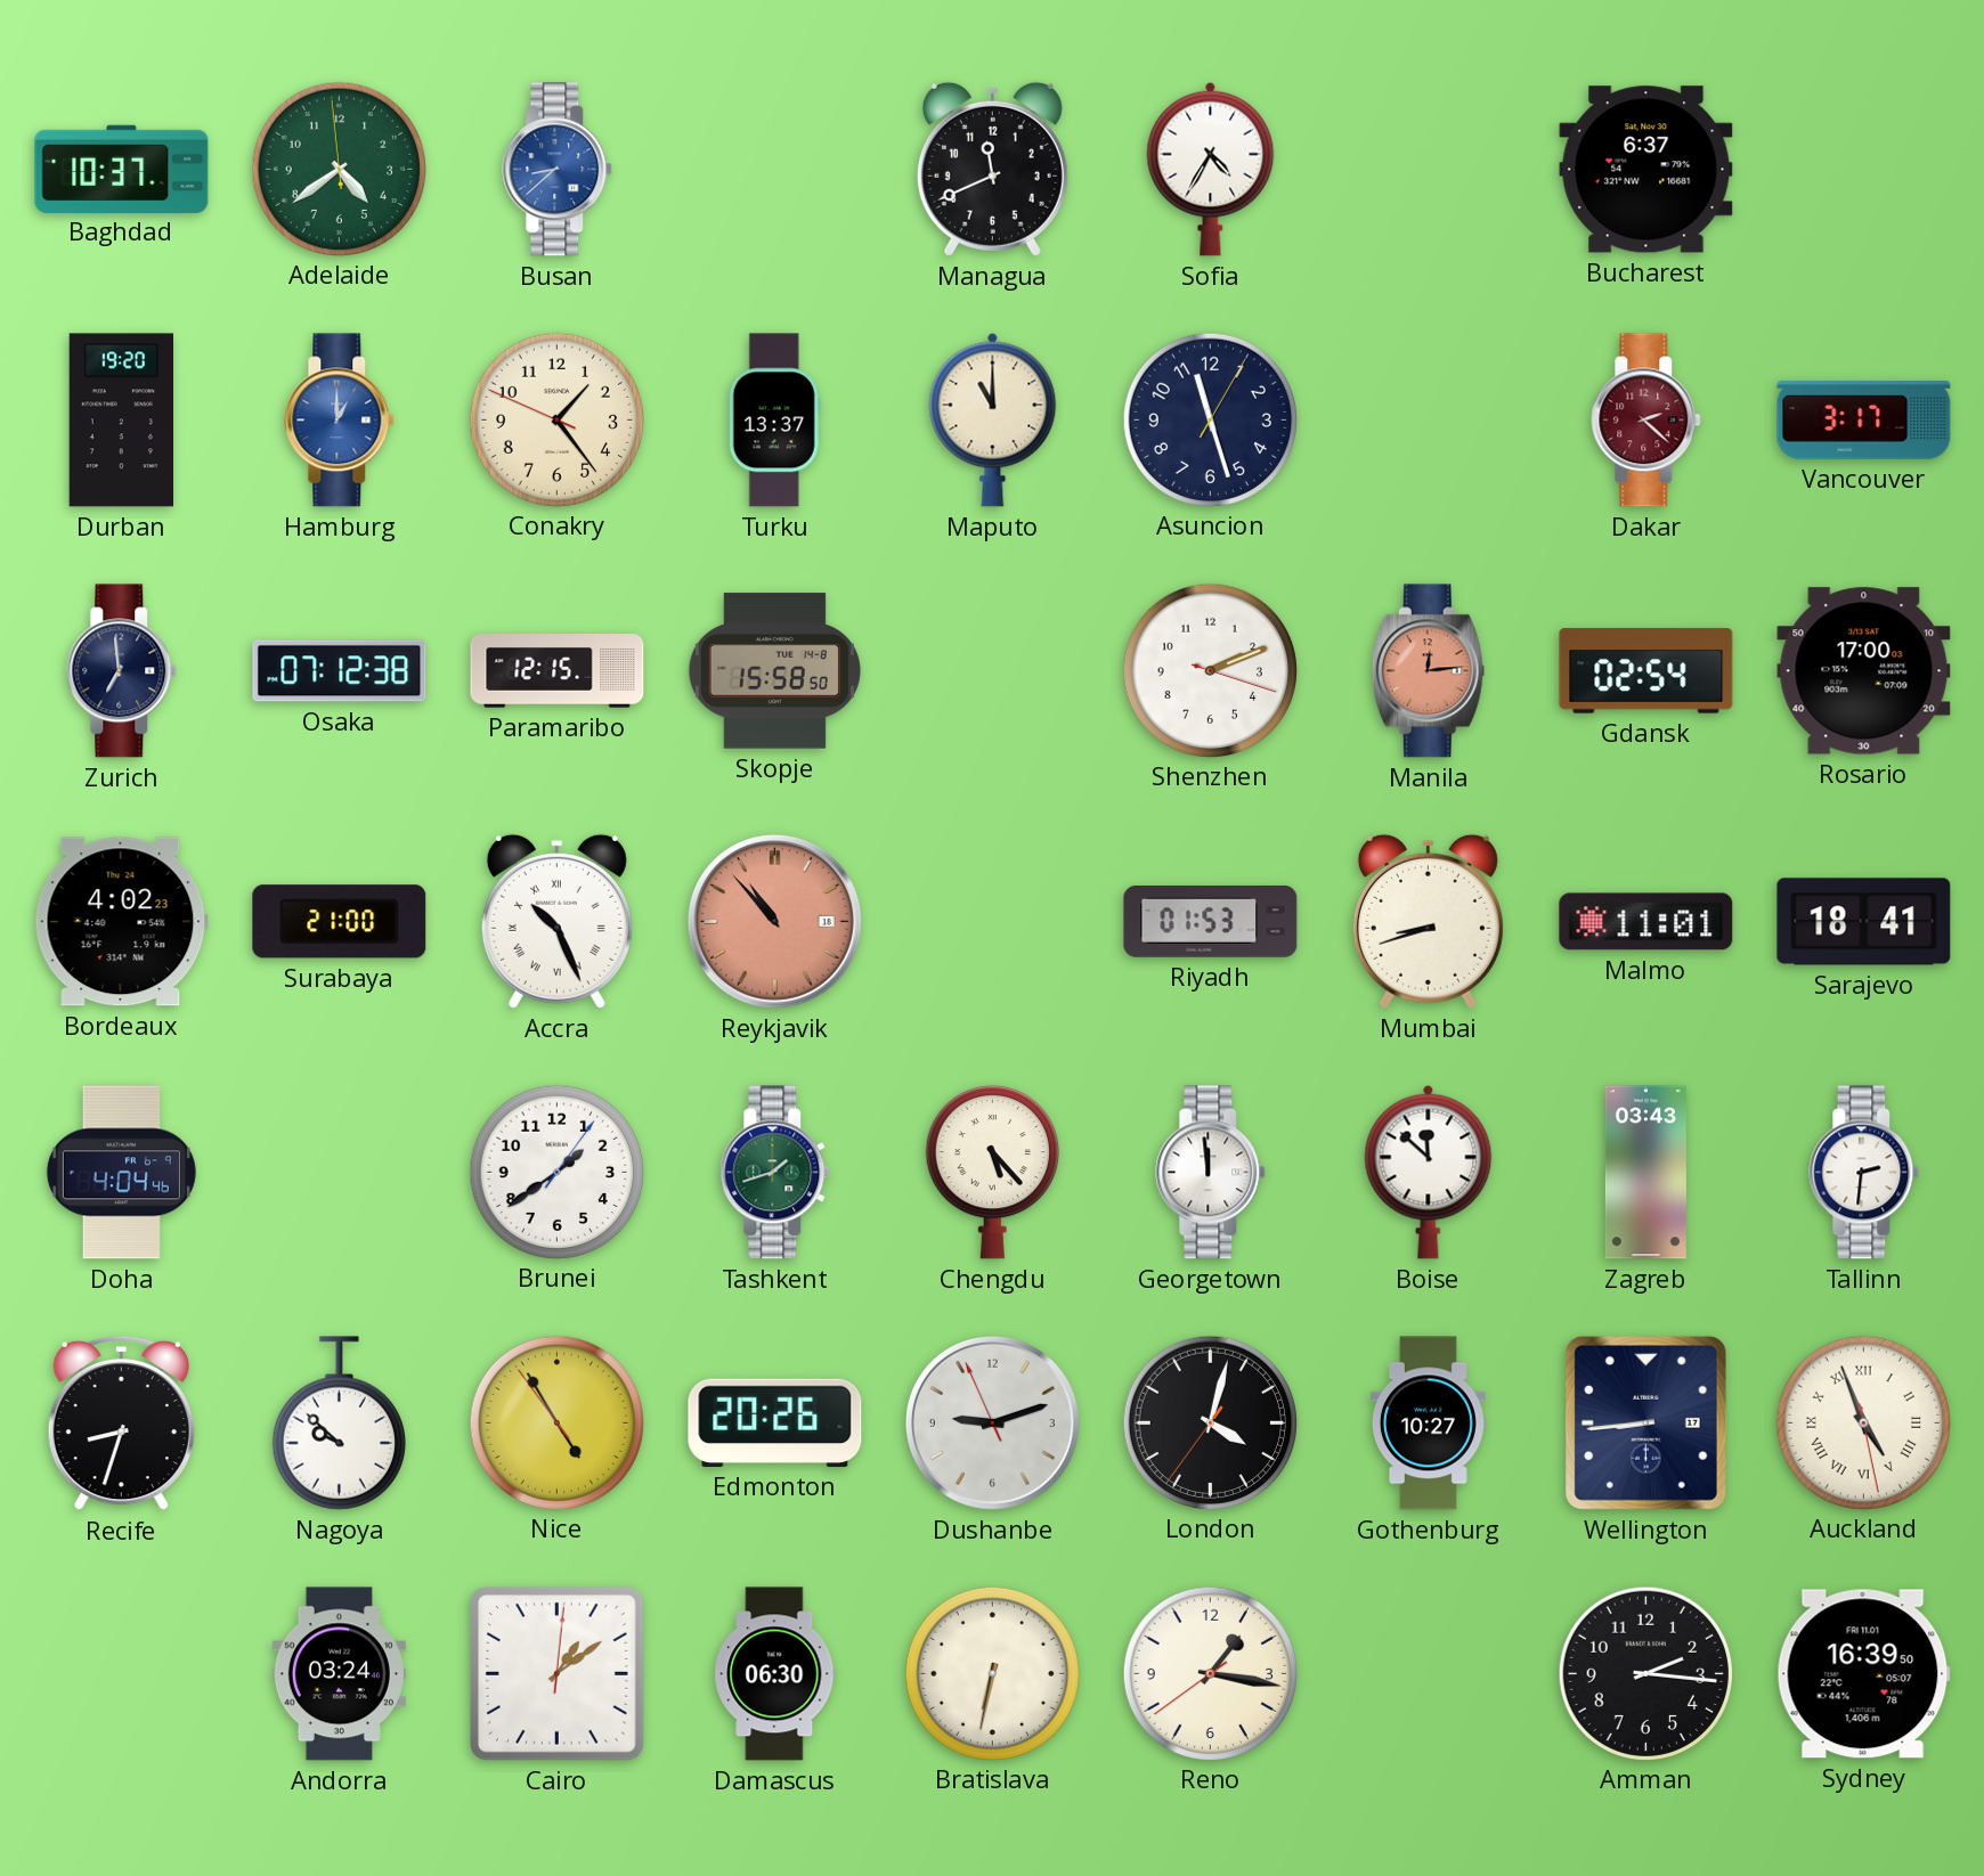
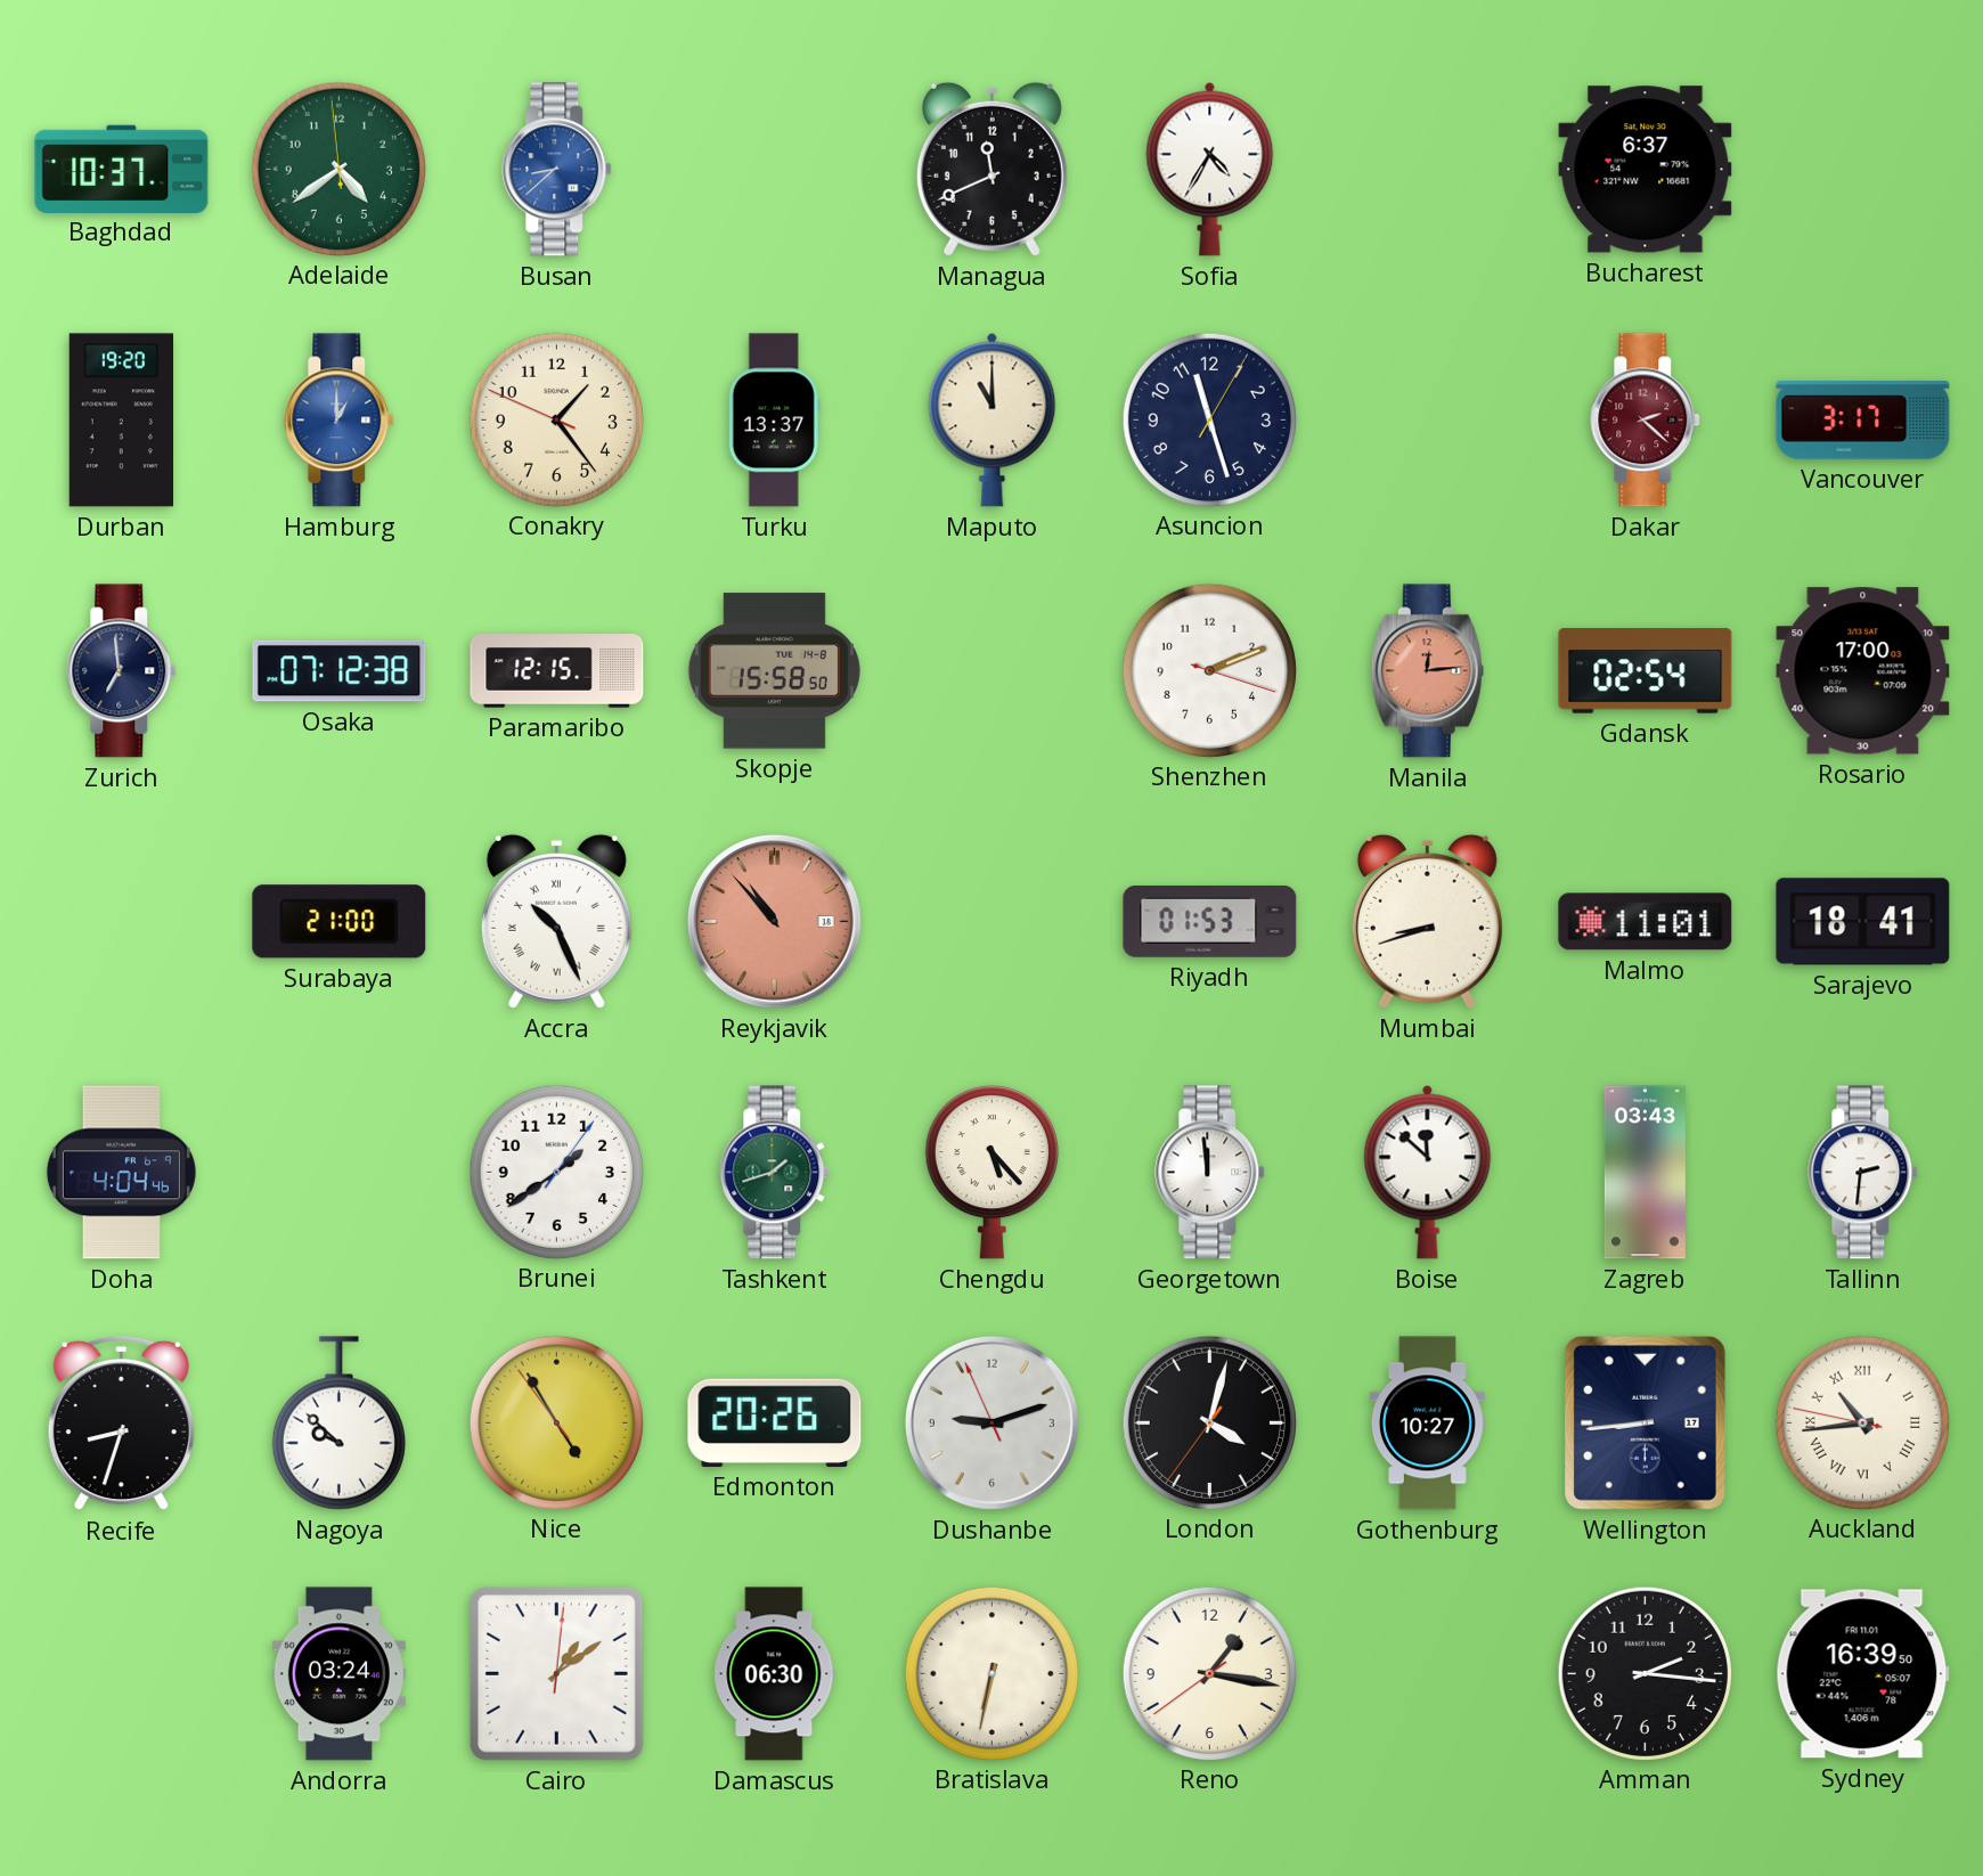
Bordeaux: 4:02 -> none (121, 922)
Auckland: 4:56 -> 10:43 (1862, 1422)
